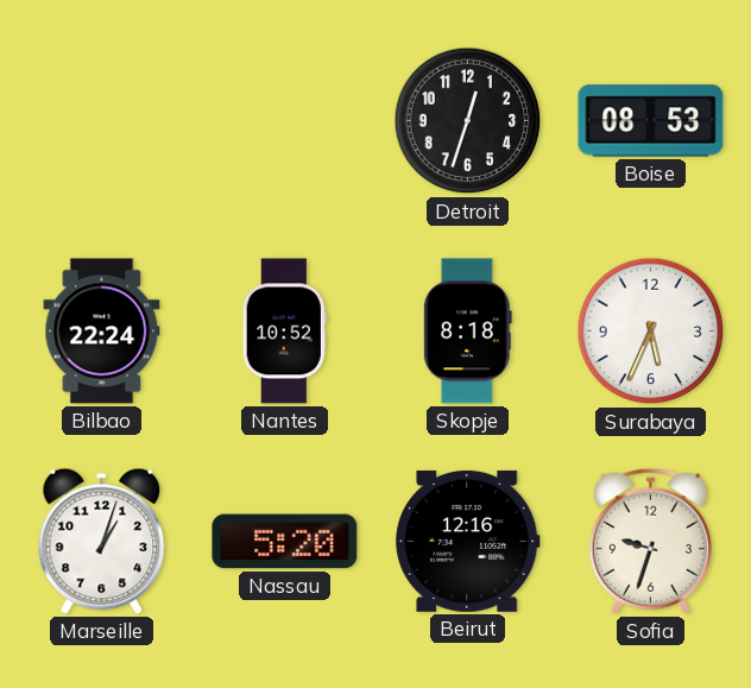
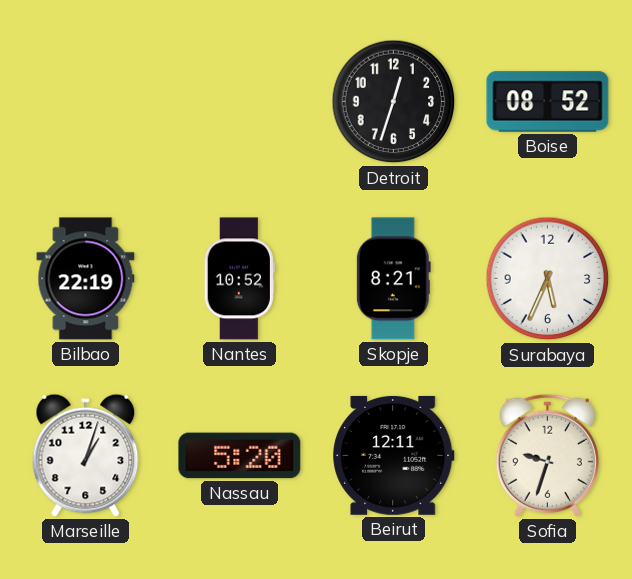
Boise: 08:53 -> 08:52 (548, 102)
Bilbao: 22:24 -> 22:19 (86, 279)
Skopje: 8:18 -> 8:21 (393, 279)
Beirut: 12:16 -> 12:11 (394, 455)
